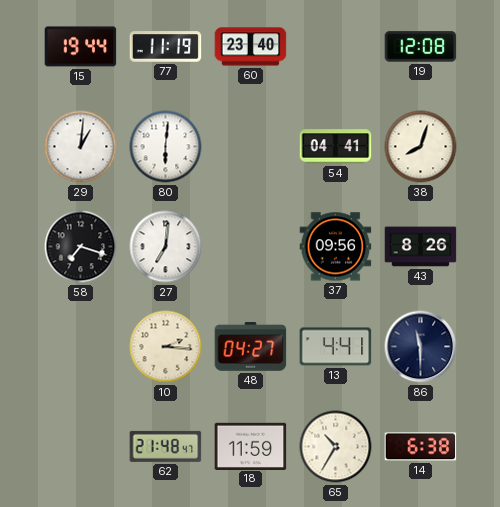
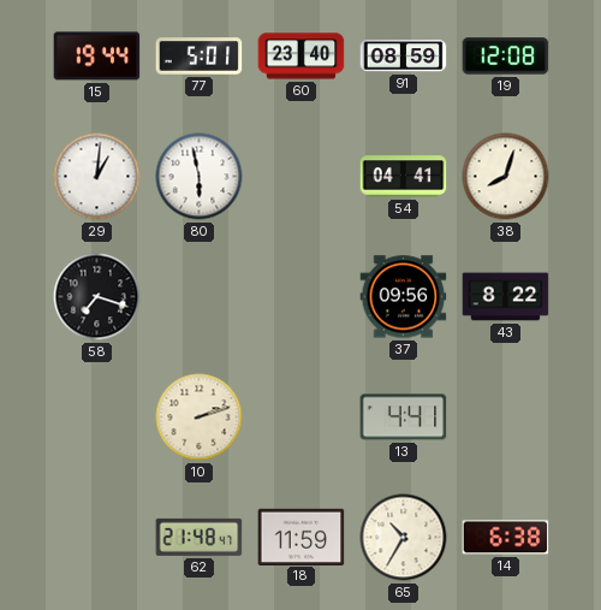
77: 11:19 -> 5:01 (200, 57)
91: none -> 08:59 (404, 57)
80: 6:01 -> 5:58 (200, 177)
27: 7:01 -> none (166, 247)
43: 8:26 -> 8:22 (506, 297)
10: 2:16 -> 2:12 (200, 417)
48: 04:27 -> none (251, 347)
86: 11:30 -> none (421, 347)
